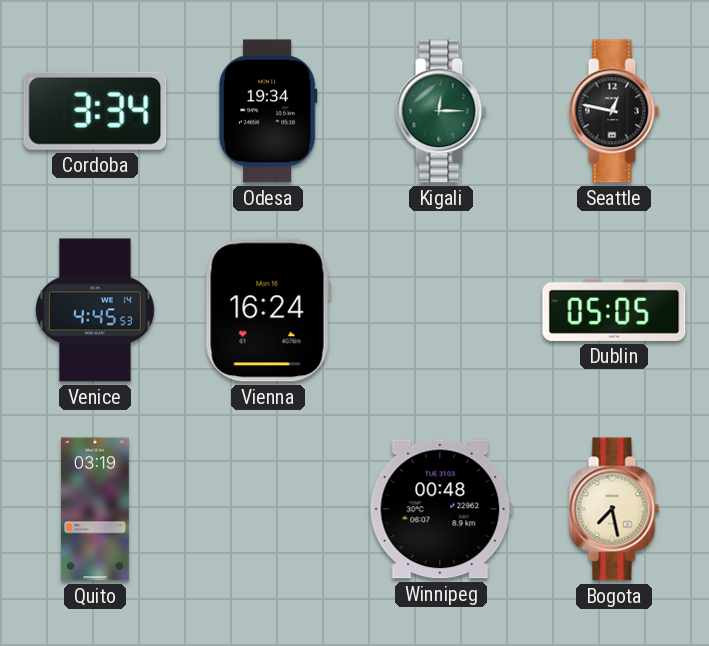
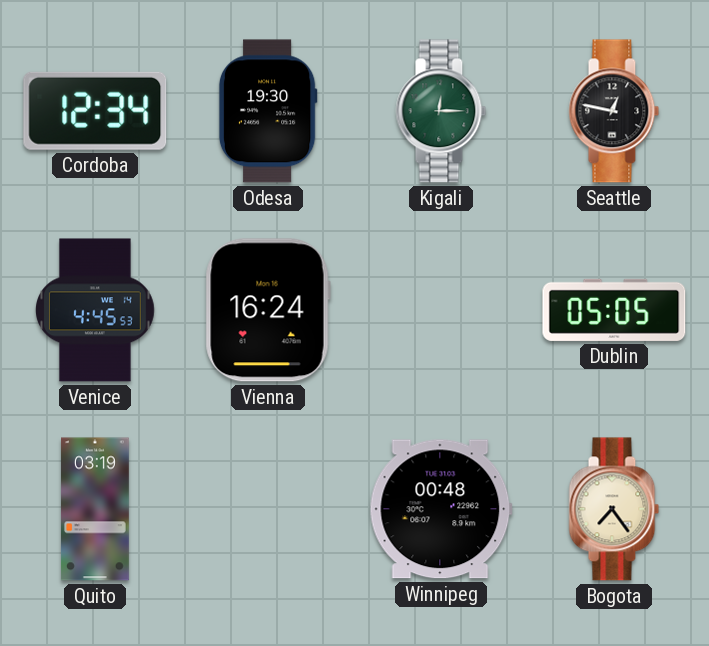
Cordoba: 3:34 -> 12:34 (95, 111)
Odesa: 19:34 -> 19:30 (268, 111)
Bogota: 7:28 -> 7:24 (614, 509)
